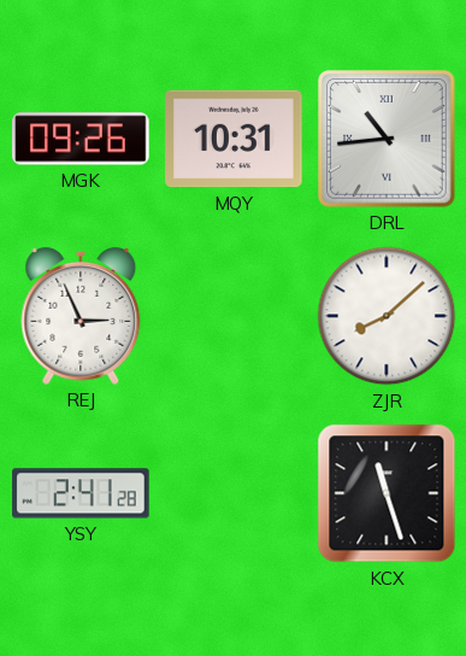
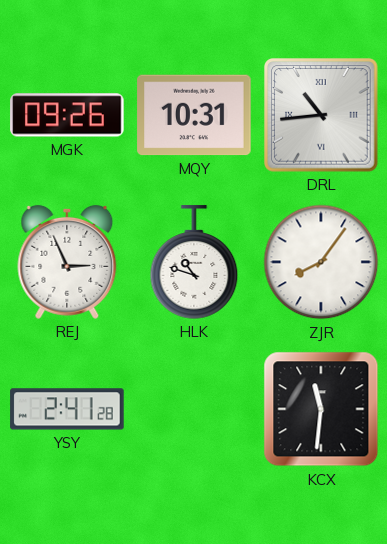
HLK: none -> 10:48 (194, 262)
ZJR: 8:08 -> 8:06 (321, 262)
KCX: 11:27 -> 11:31 (321, 409)
